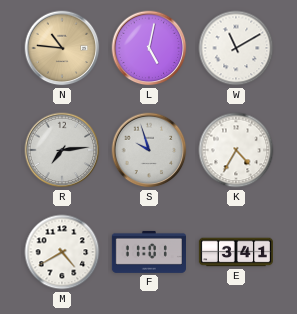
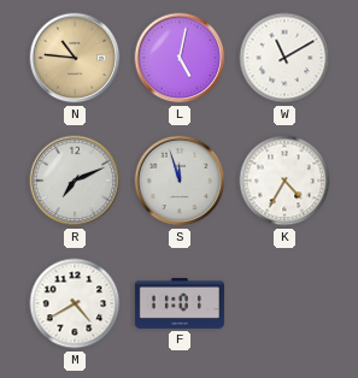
R: 7:14 -> 7:11 (75, 181)
S: 9:57 -> 11:57 (180, 181)
E: 3:41 -> none (236, 252)
